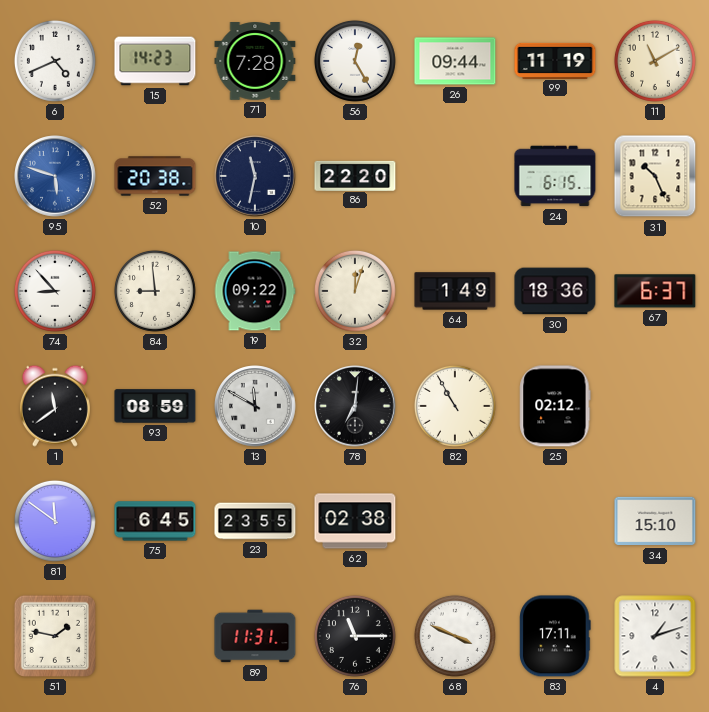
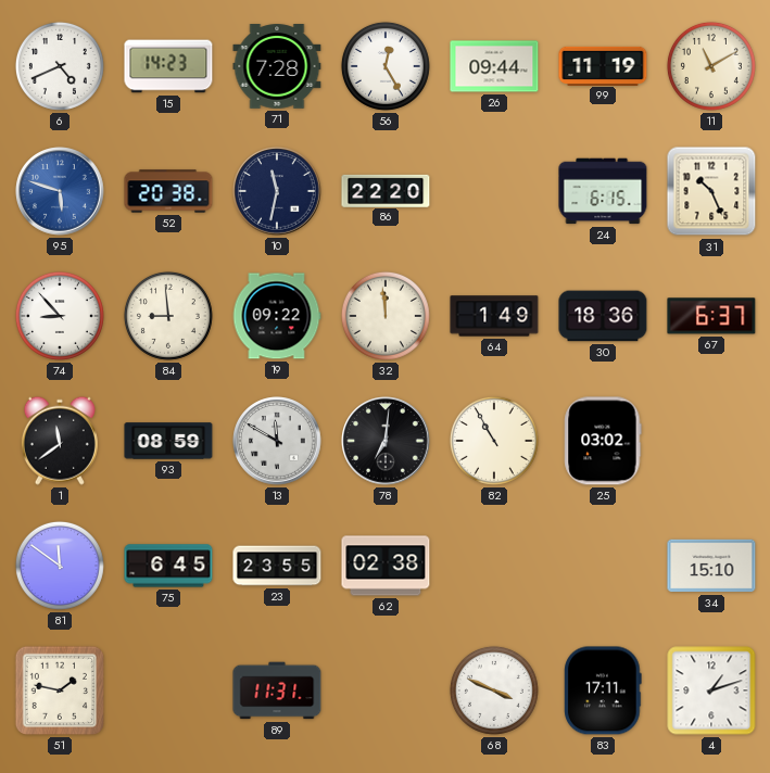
32: 12:03 -> 11:59 (386, 316)
25: 02:12 -> 03:02 (603, 441)
76: 11:15 -> none (355, 636)
